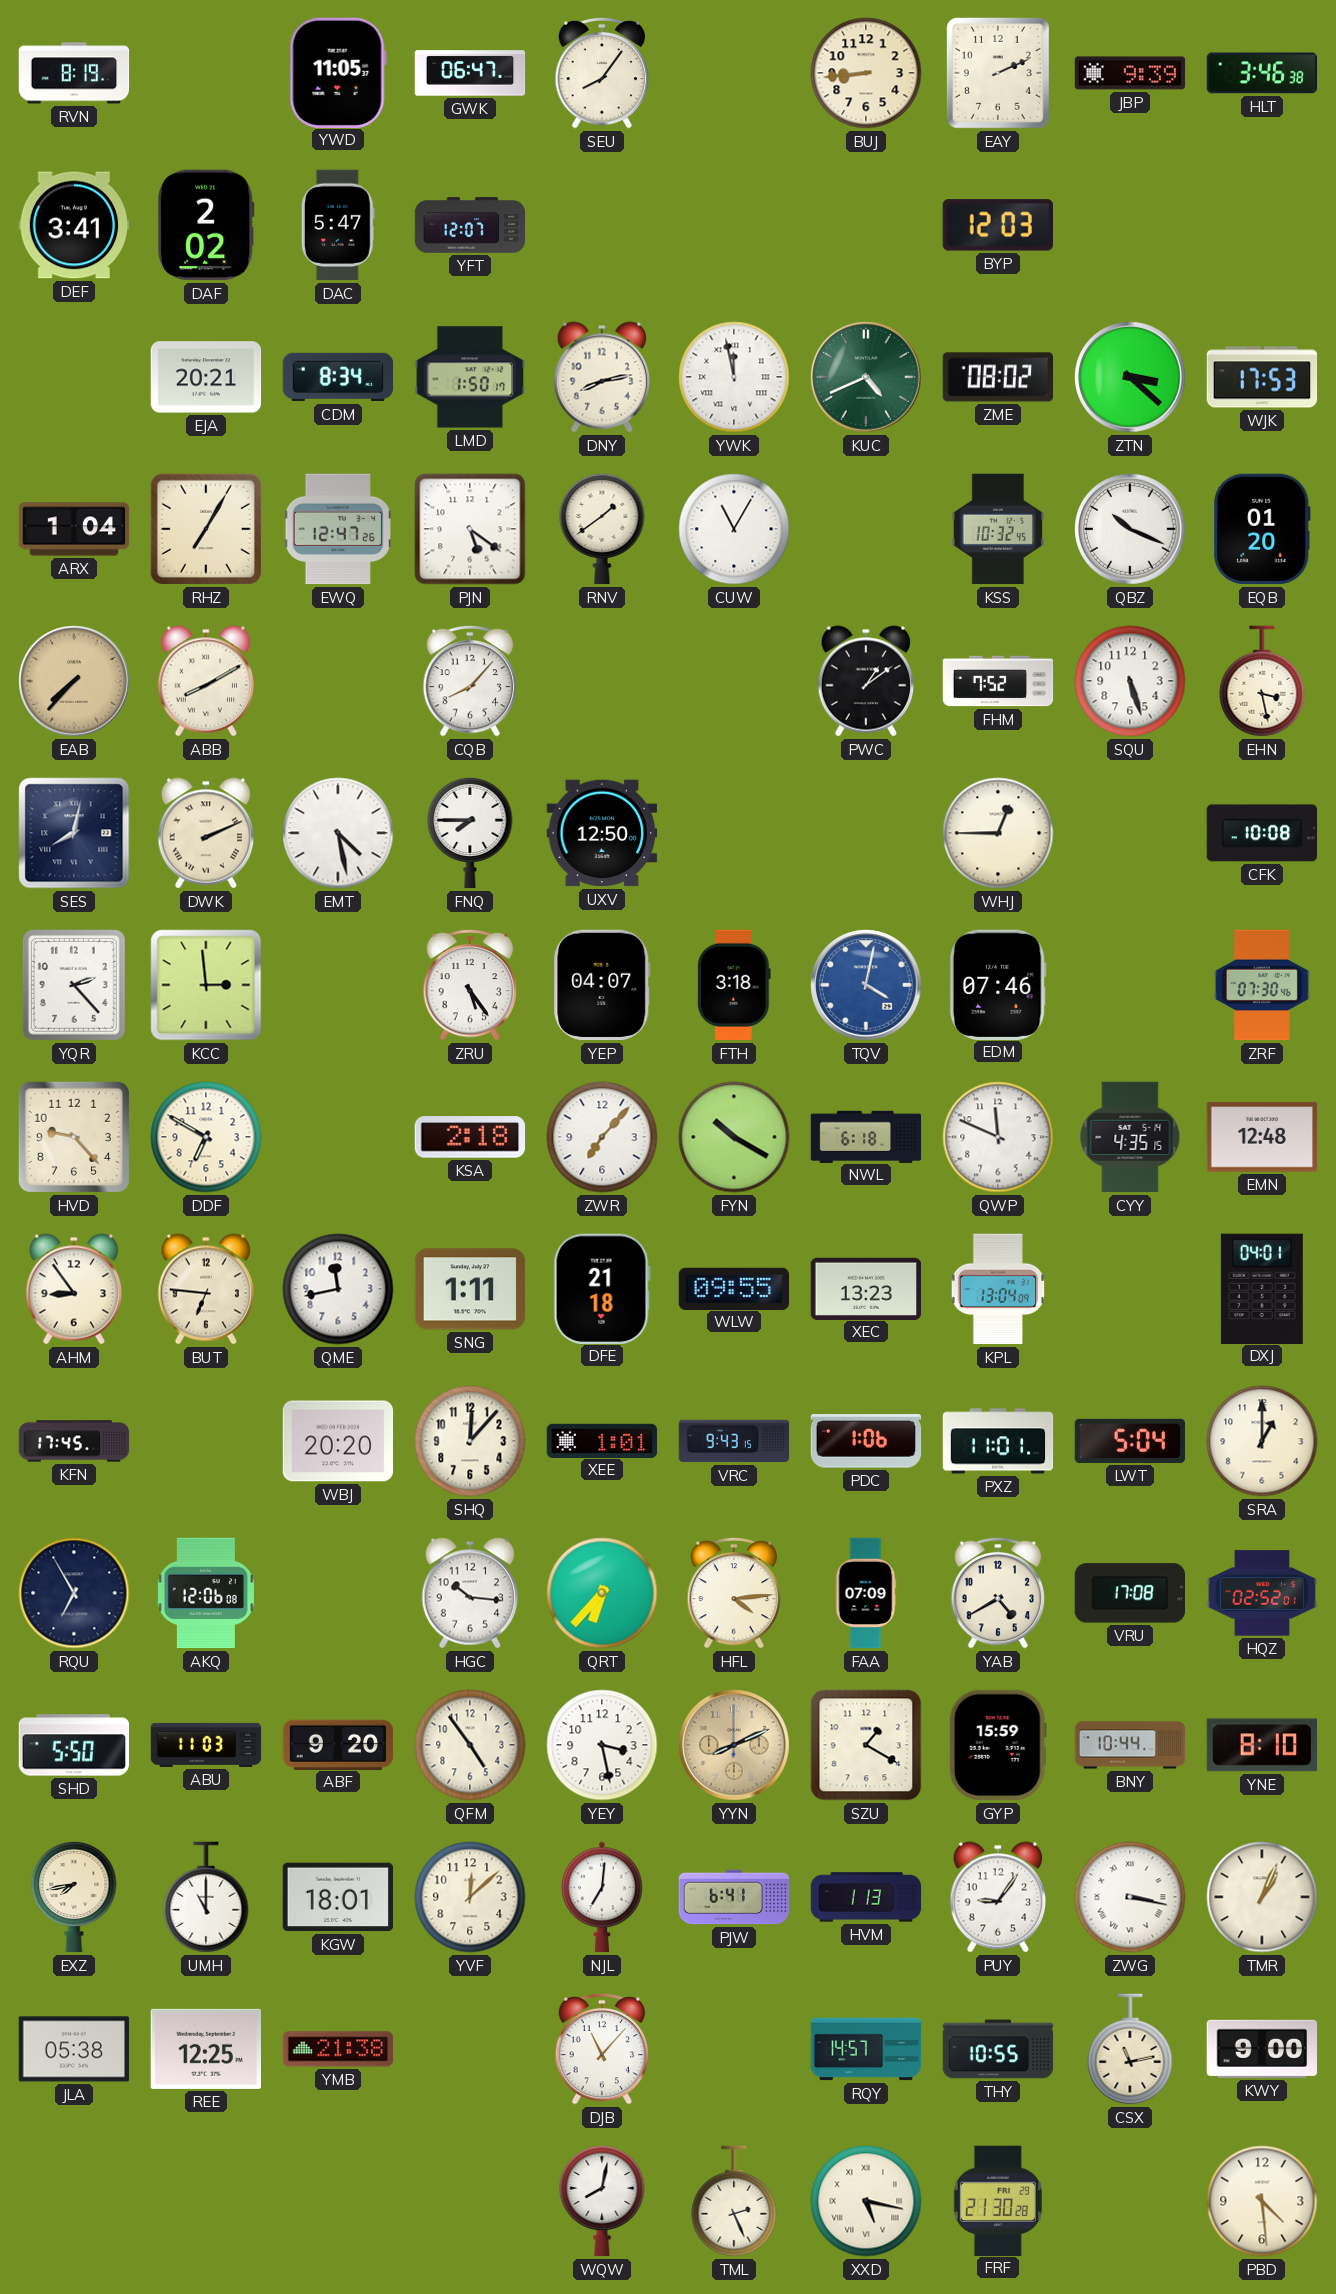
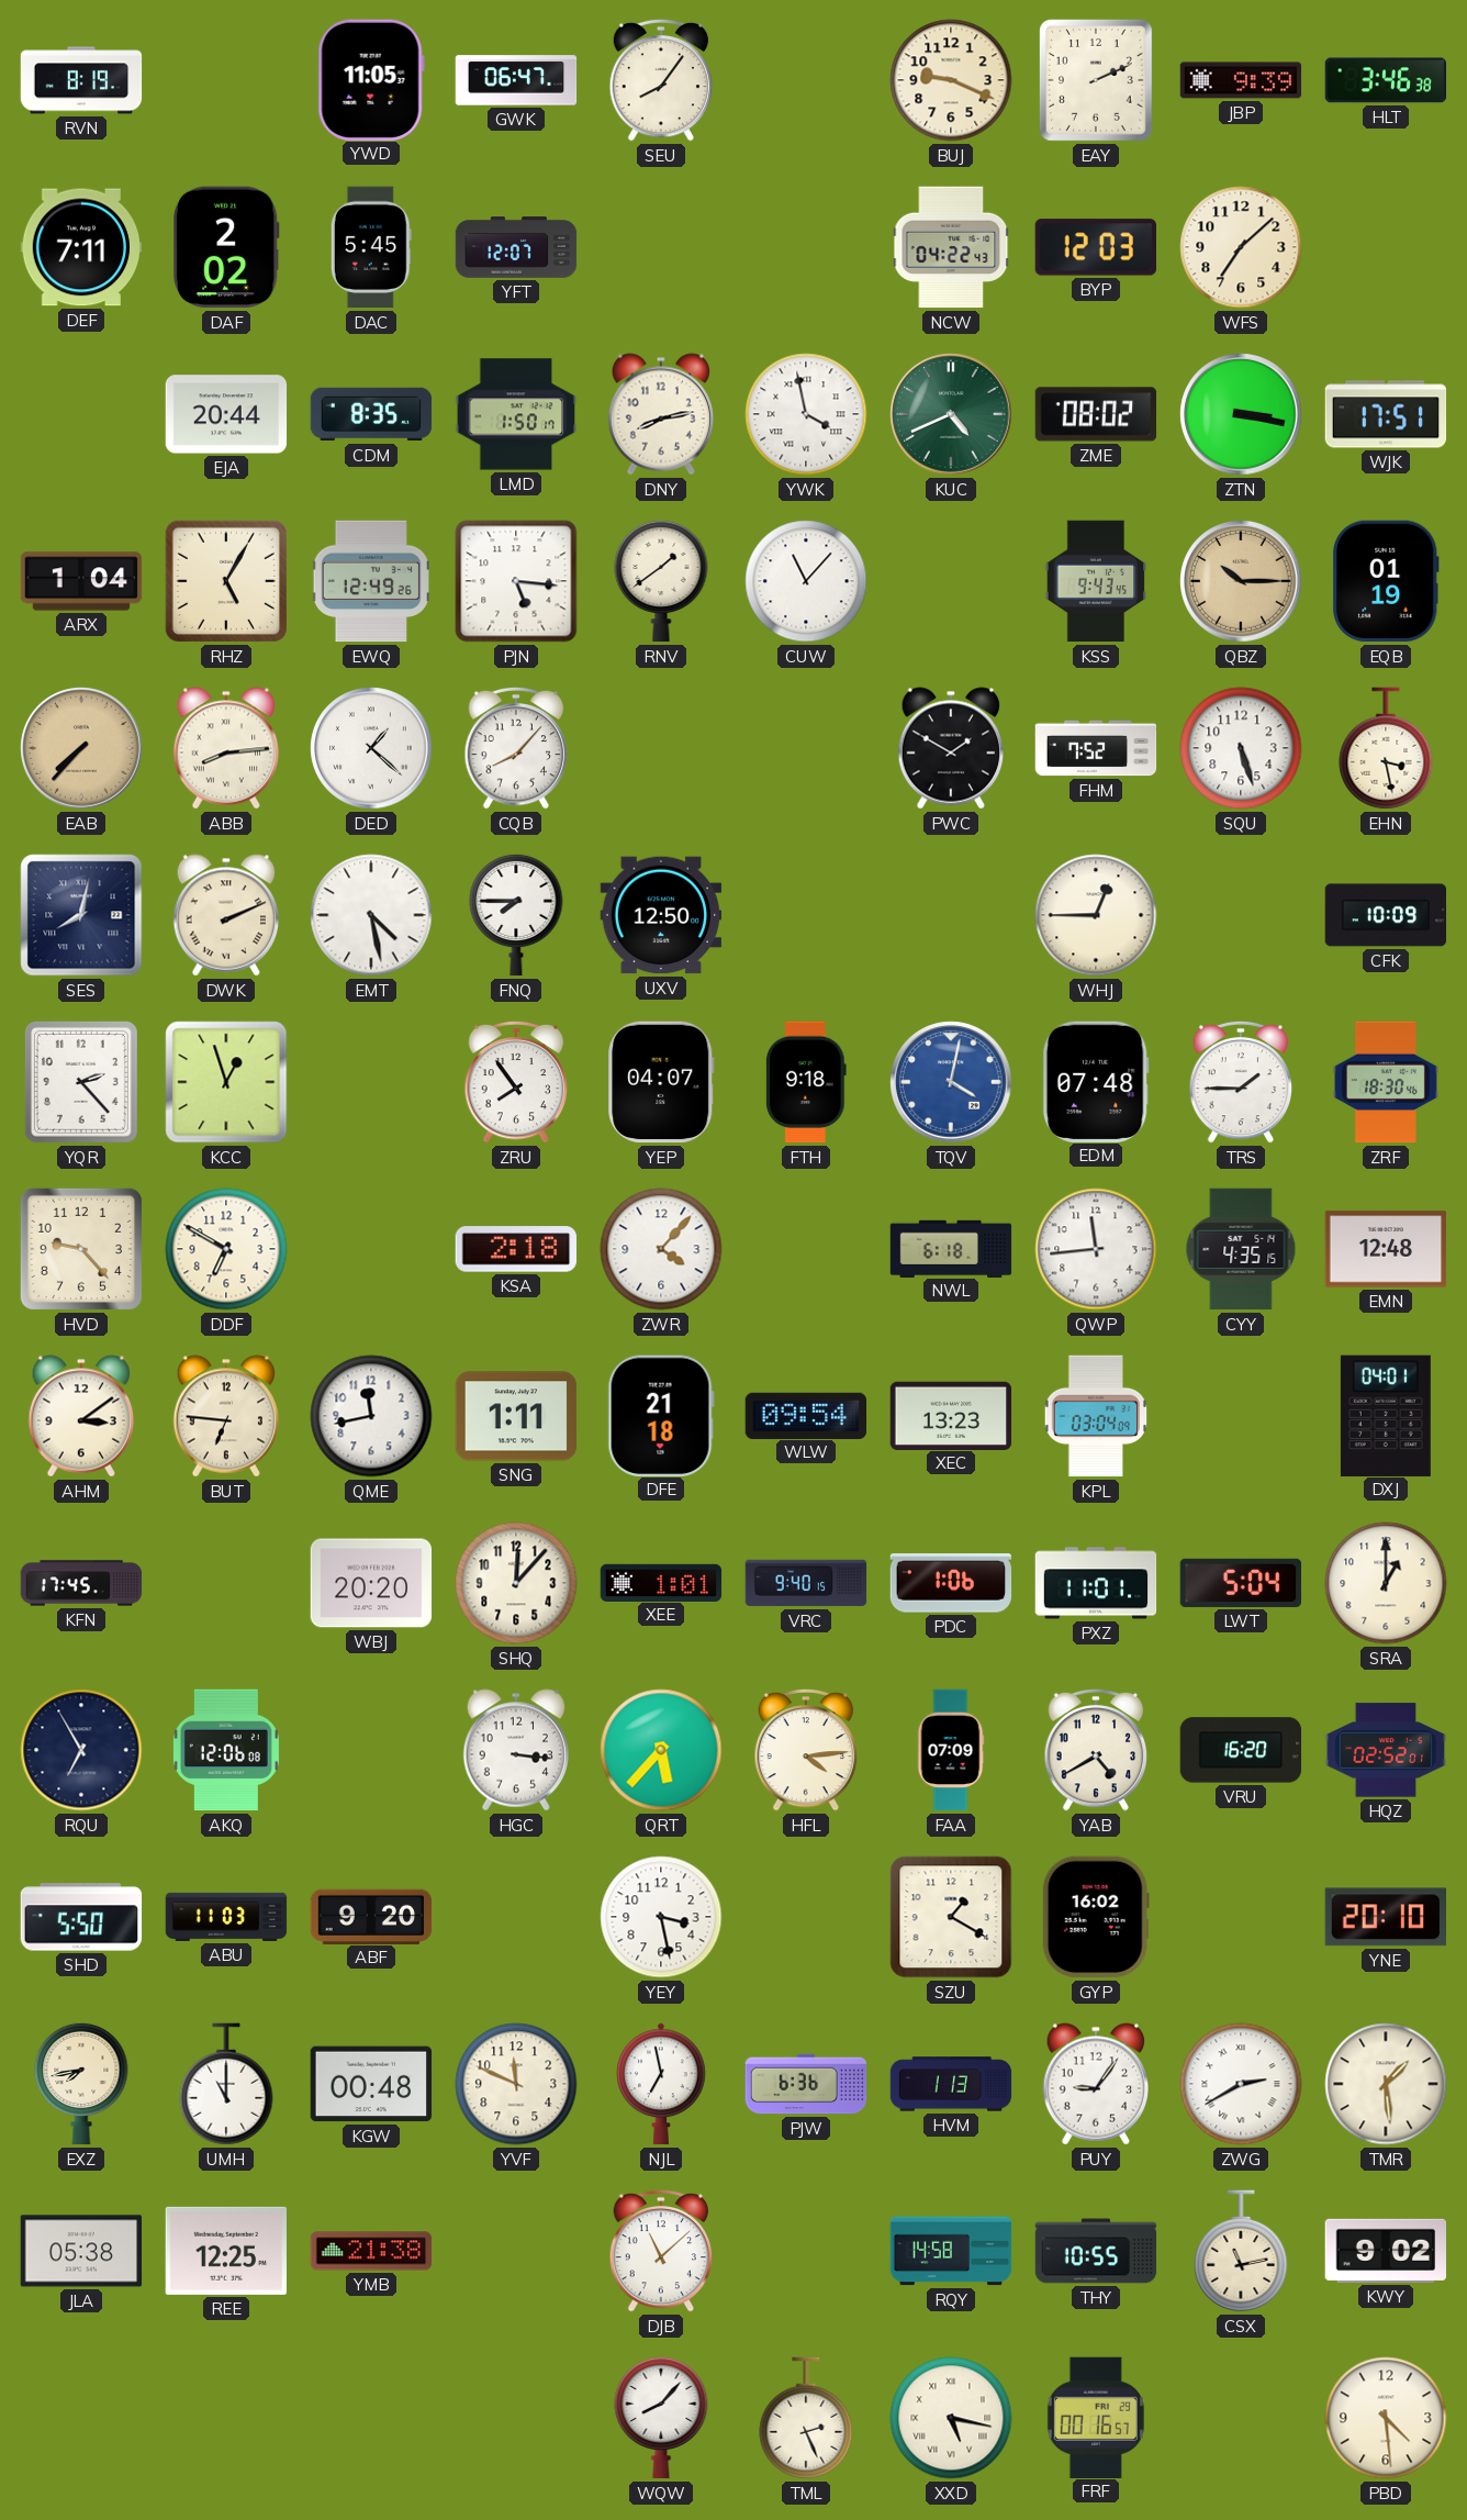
BUJ: 8:44 -> 9:19 (951, 80)
DEF: 3:41 -> 7:11 (81, 247)
DAC: 5:47 -> 5:45 (371, 247)
NCW: none -> 04:22 (951, 247)
WFS: none -> 7:08 (1241, 247)
EJA: 20:21 -> 20:44 (226, 414)
CDM: 8:34 -> 8:35 (371, 414)
YWK: 11:58 -> 3:58 (806, 414)
ZTN: 3:22 -> 3:17 (1241, 414)
WJK: 17:53 -> 17:51 (1386, 414)
RHZ: 7:05 -> 5:05 (226, 581)
EWQ: 12:47 -> 12:49 (371, 581)
PJN: 5:21 -> 5:16 (516, 581)
CUW: 11:05 -> 11:07 (806, 581)
KSS: 10:32 -> 9:43 (1096, 581)
QBZ: 10:19 -> 10:15 (1241, 581)
QBZ dial: white -> champagne (1241, 581)
EQB: 01:20 -> 01:19 (1387, 581)
ABB: 8:10 -> 8:14 (225, 748)
DED: none -> 1:22 (371, 748)
PWC: 1:09 -> 1:50 (950, 748)
CFK: 10:08 -> 10:09 (1386, 915)
KCC: 2:59 -> 12:57 (226, 1082)
ZRU: 5:24 -> 7:54 (516, 1082)
FTH: 3:18 -> 9:18 (806, 1082)
EDM: 07:46 -> 07:48 (1096, 1081)
TRS: none -> 1:45 (1241, 1082)
ZRF: 07:30 -> 18:30 (1386, 1082)
ZWR: 7:07 -> 4:07 (661, 1249)
FYN: 10:20 -> none (734, 1137)
QWP: 11:49 -> 11:44 (1096, 1249)
AHM: 8:54 -> 3:09 (80, 1416)
WLW: 09:55 -> 09:54 (806, 1415)
KPL: 13:04 -> 03:04 (1096, 1416)
VRC: 9:43 -> 9:40 (806, 1583)
HGC: 10:16 -> 3:16 (515, 1750)
QRT: 6:37 -> 5:37 (661, 1750)
VRU: 17:08 -> 16:20 (1241, 1750)
QFM: 4:54 -> none (470, 1745)
YYN: 8:11 -> none (734, 1745)
GYP: 15:59 -> 16:02 (1096, 1917)
BNY: 10:44 -> none (1130, 1745)
YNE: 8:10 -> 20:10 (1385, 1917)
KGW: 18:01 -> 00:48 (371, 2084)
YVF: 12:08 -> 11:49 (516, 2084)
NJL: 7:01 -> 6:58 (661, 2084)
PJW: 6:41 -> 6:36 (806, 2084)
ZWG: 3:17 -> 2:40 (1241, 2084)
TMR: 1:04 -> 1:29 (1386, 2084)
DJB: 11:07 -> 11:08 (661, 2251)
RQY: 14:57 -> 14:58 (951, 2251)
KWY: 9:00 -> 9:02 (1386, 2251)
WQW: 8:02 -> 8:07 (661, 2418)
FRF: 21:30 -> 00:16 (1096, 2417)
